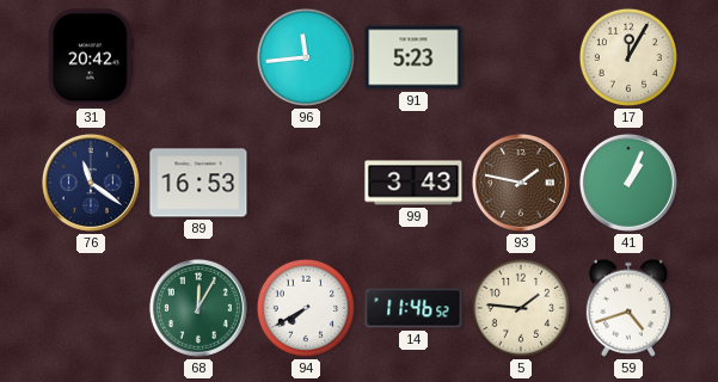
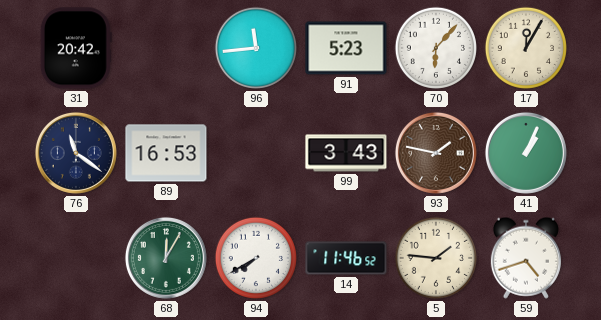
70: none -> 6:07 (436, 48)
